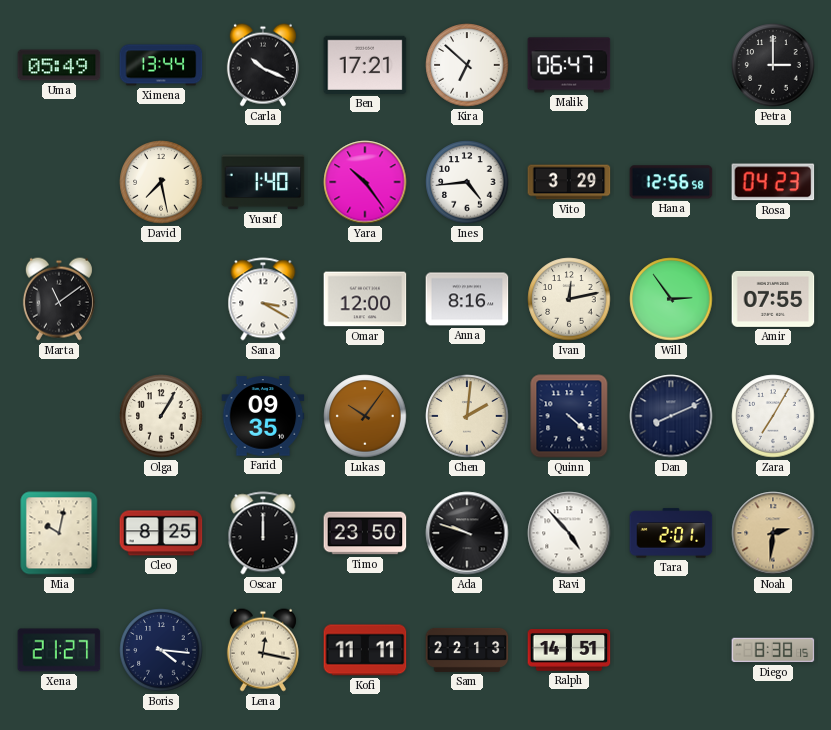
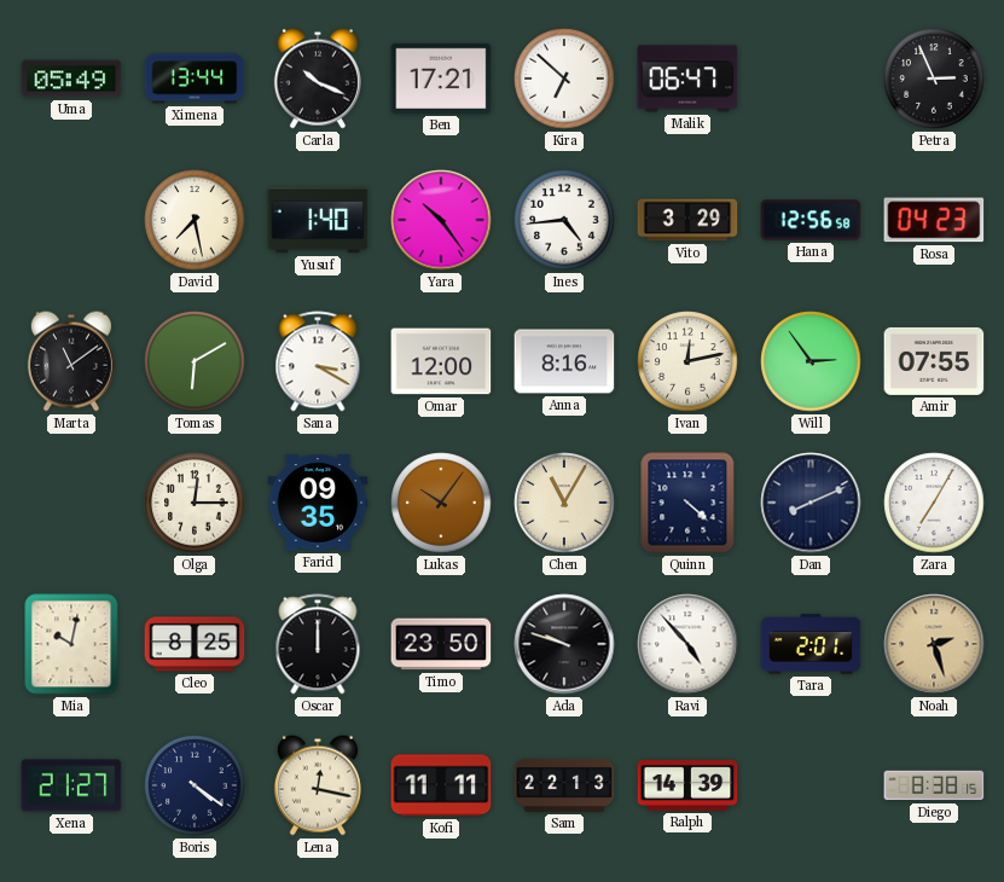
Petra: 3:00 -> 2:56 (934, 79)
Tomas: none -> 6:10 (195, 361)
Olga: 1:05 -> 12:15 (195, 503)
Chen: 2:01 -> 11:05 (564, 503)
Noah: 2:31 -> 2:27 (934, 644)
Boris: 4:16 -> 4:21 (195, 785)
Ralph: 14:51 -> 14:39 (687, 785)
